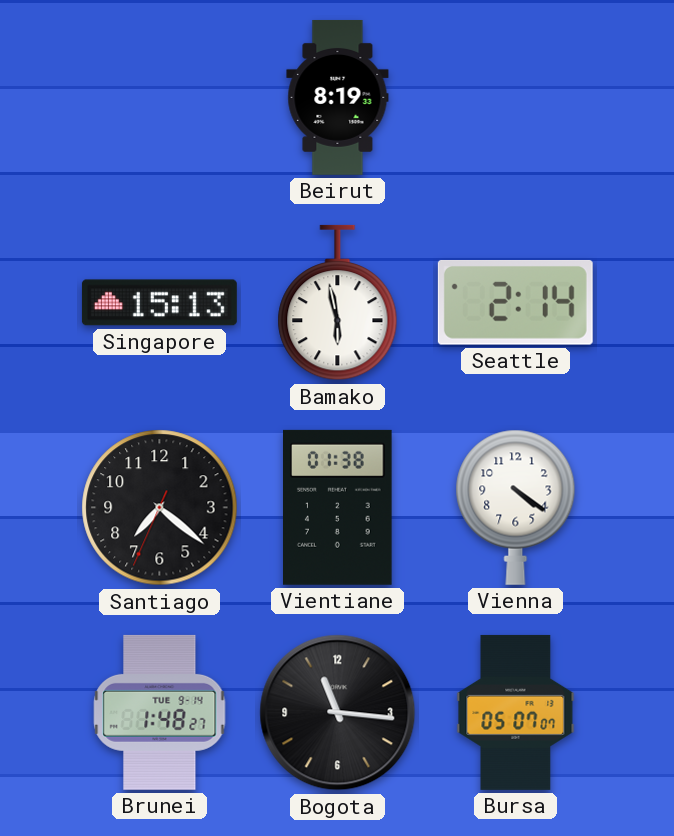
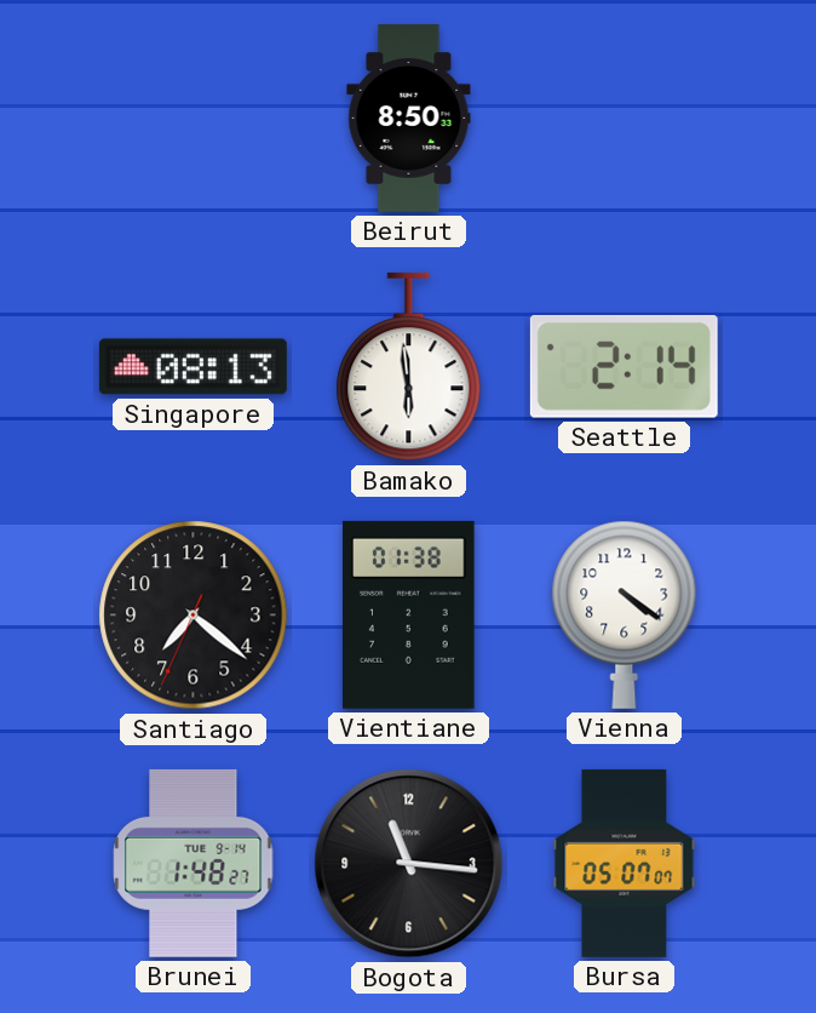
Beirut: 8:19 -> 8:50 (409, 118)
Singapore: 15:13 -> 08:13 (192, 367)
Bamako: 5:58 -> 5:59 (409, 367)
